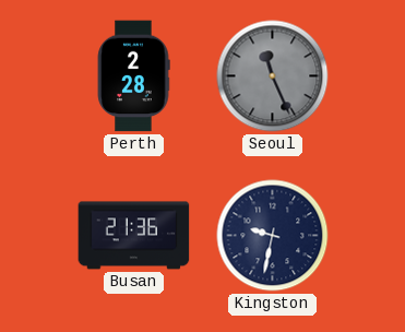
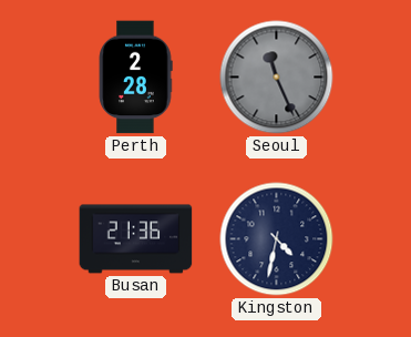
Kingston: 9:32 -> 4:32 (277, 239)
